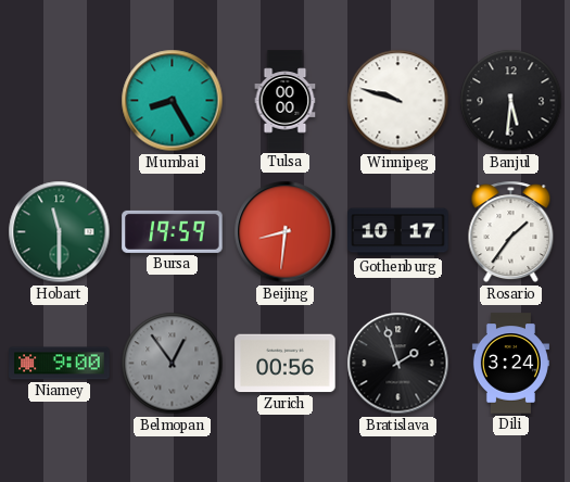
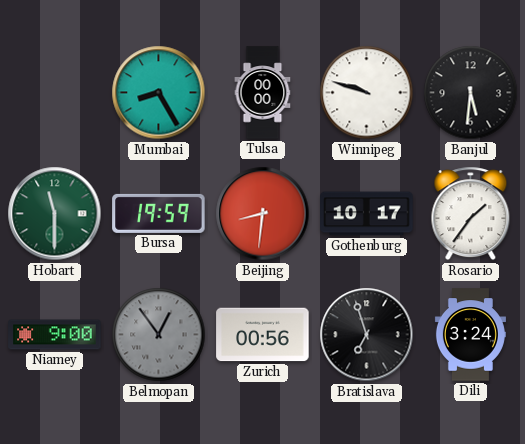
Bratislava: 1:57 -> 6:57 (367, 335)
